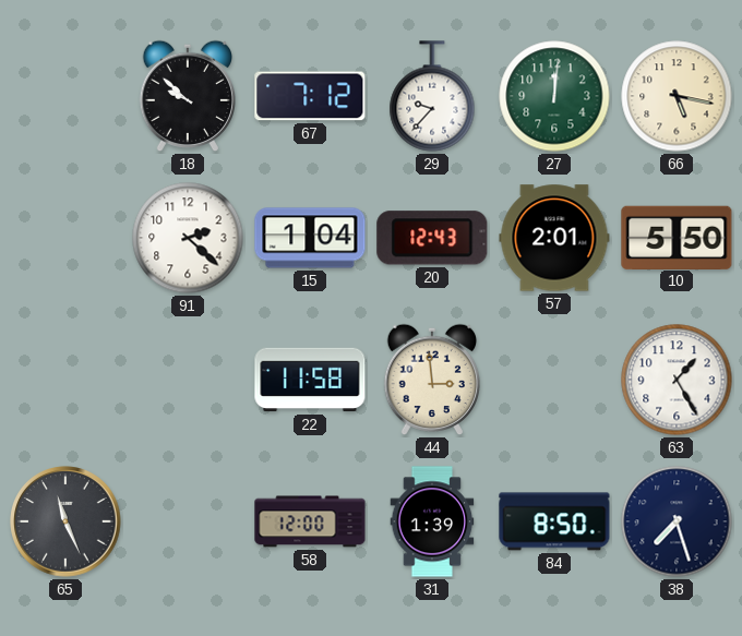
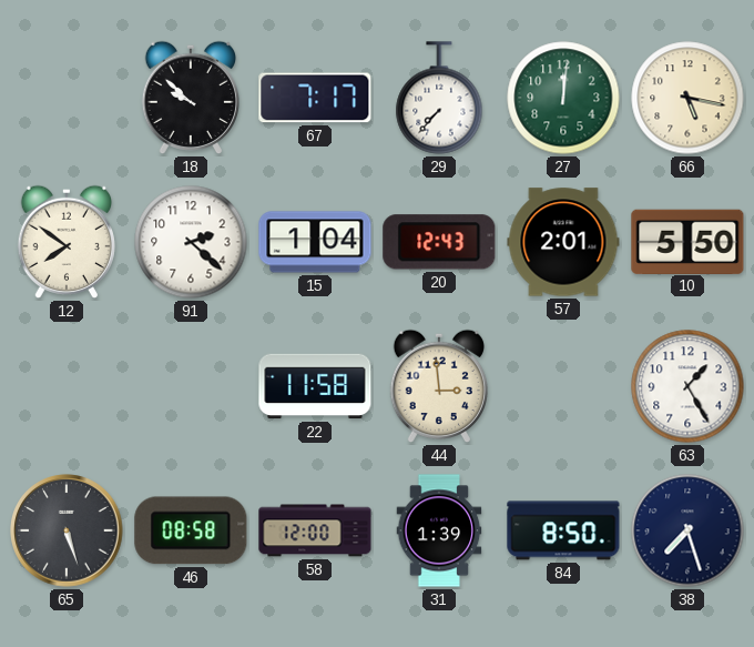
67: 7:12 -> 7:17 (315, 98)
29: 9:37 -> 7:37 (439, 98)
12: none -> 7:51 (65, 242)
65: 11:26 -> 5:27 (67, 530)
46: none -> 08:58 (191, 530)
